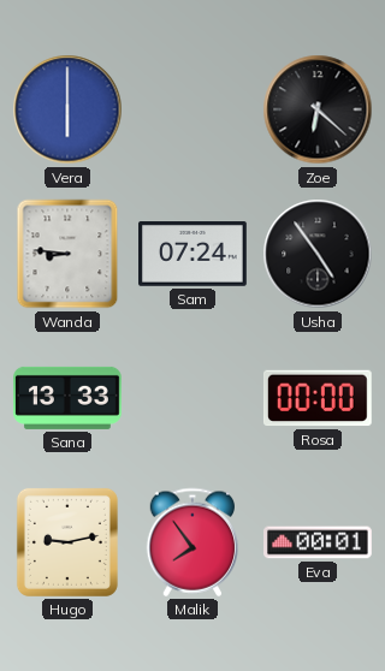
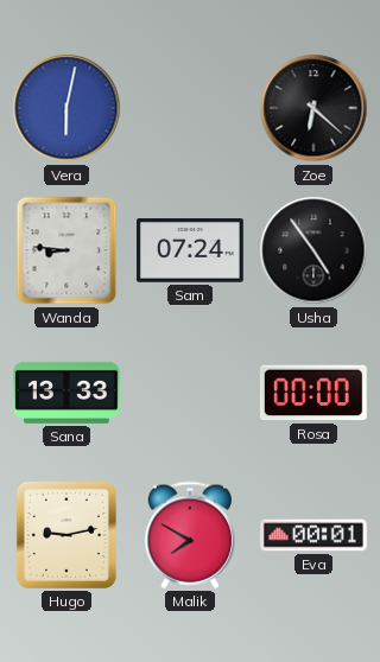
Vera: 6:00 -> 6:02 (66, 108)
Malik: 7:54 -> 7:50 (190, 535)
